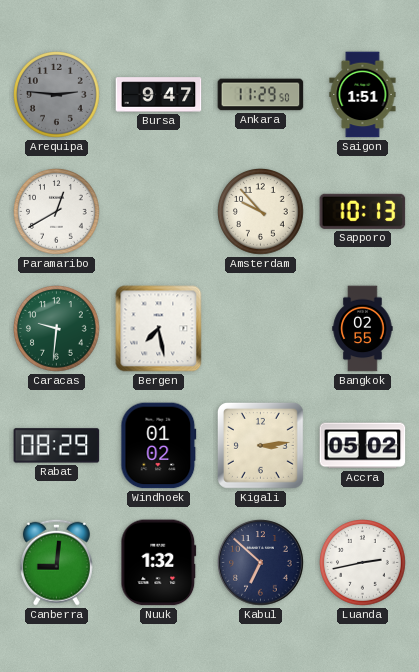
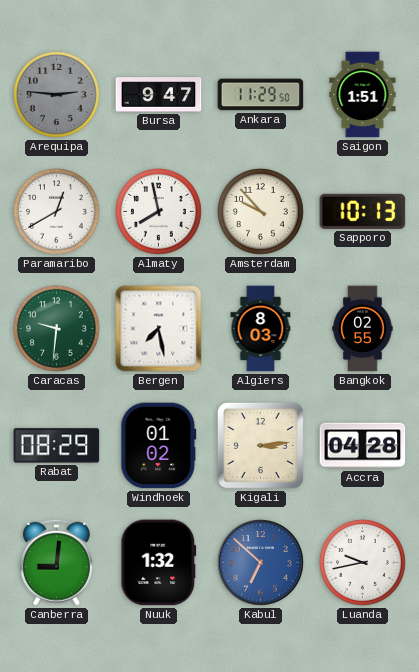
Almaty: none -> 7:58 (159, 212)
Algiers: none -> 8:03 (261, 329)
Accra: 05:02 -> 04:28 (363, 446)
Kabul dial: navy -> blue (261, 563)
Luanda: 2:43 -> 9:43 (363, 563)
